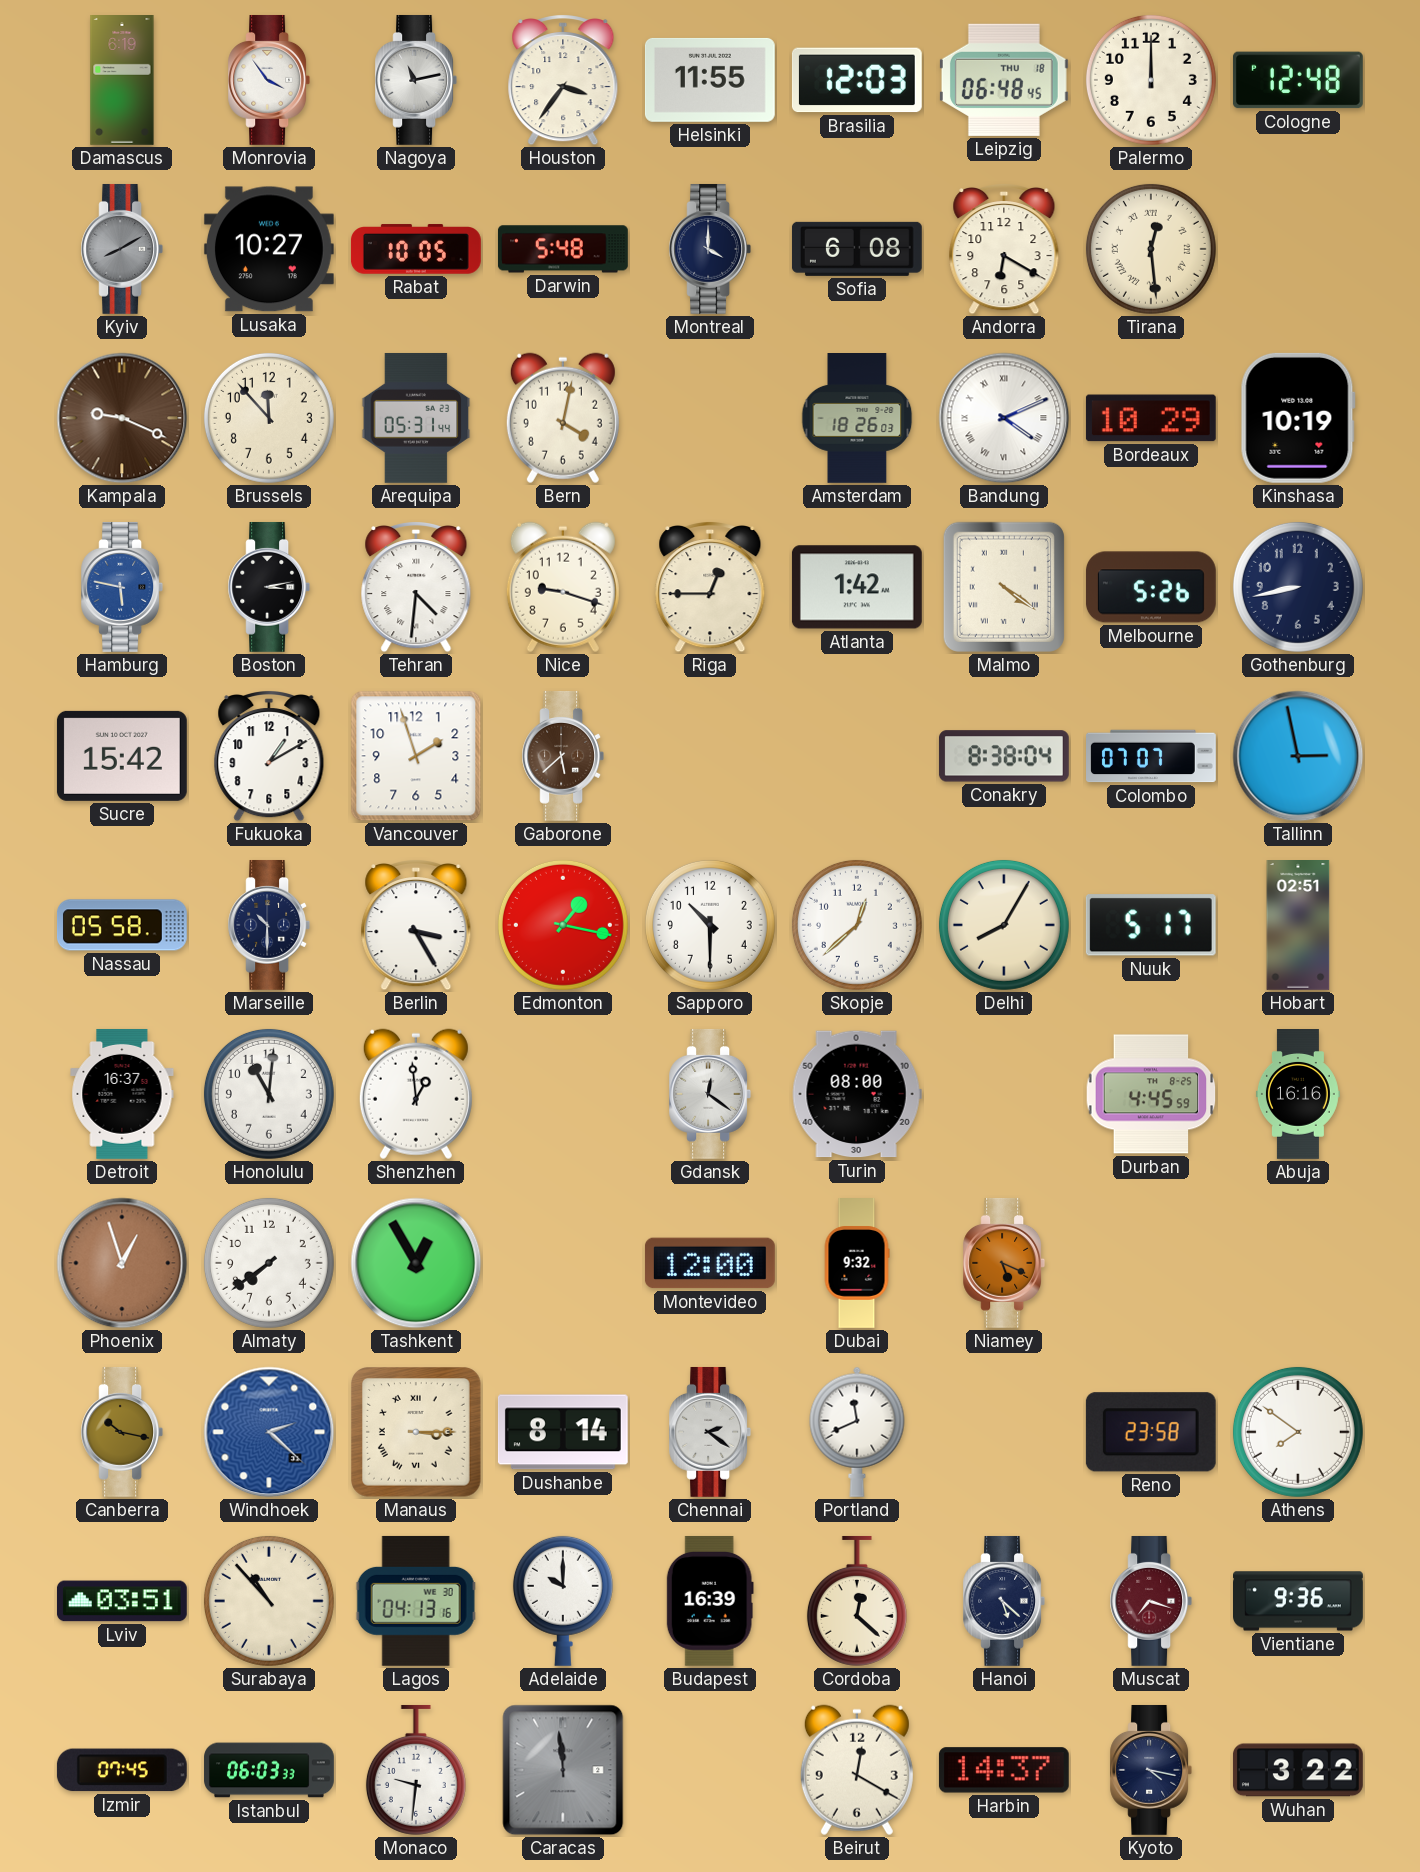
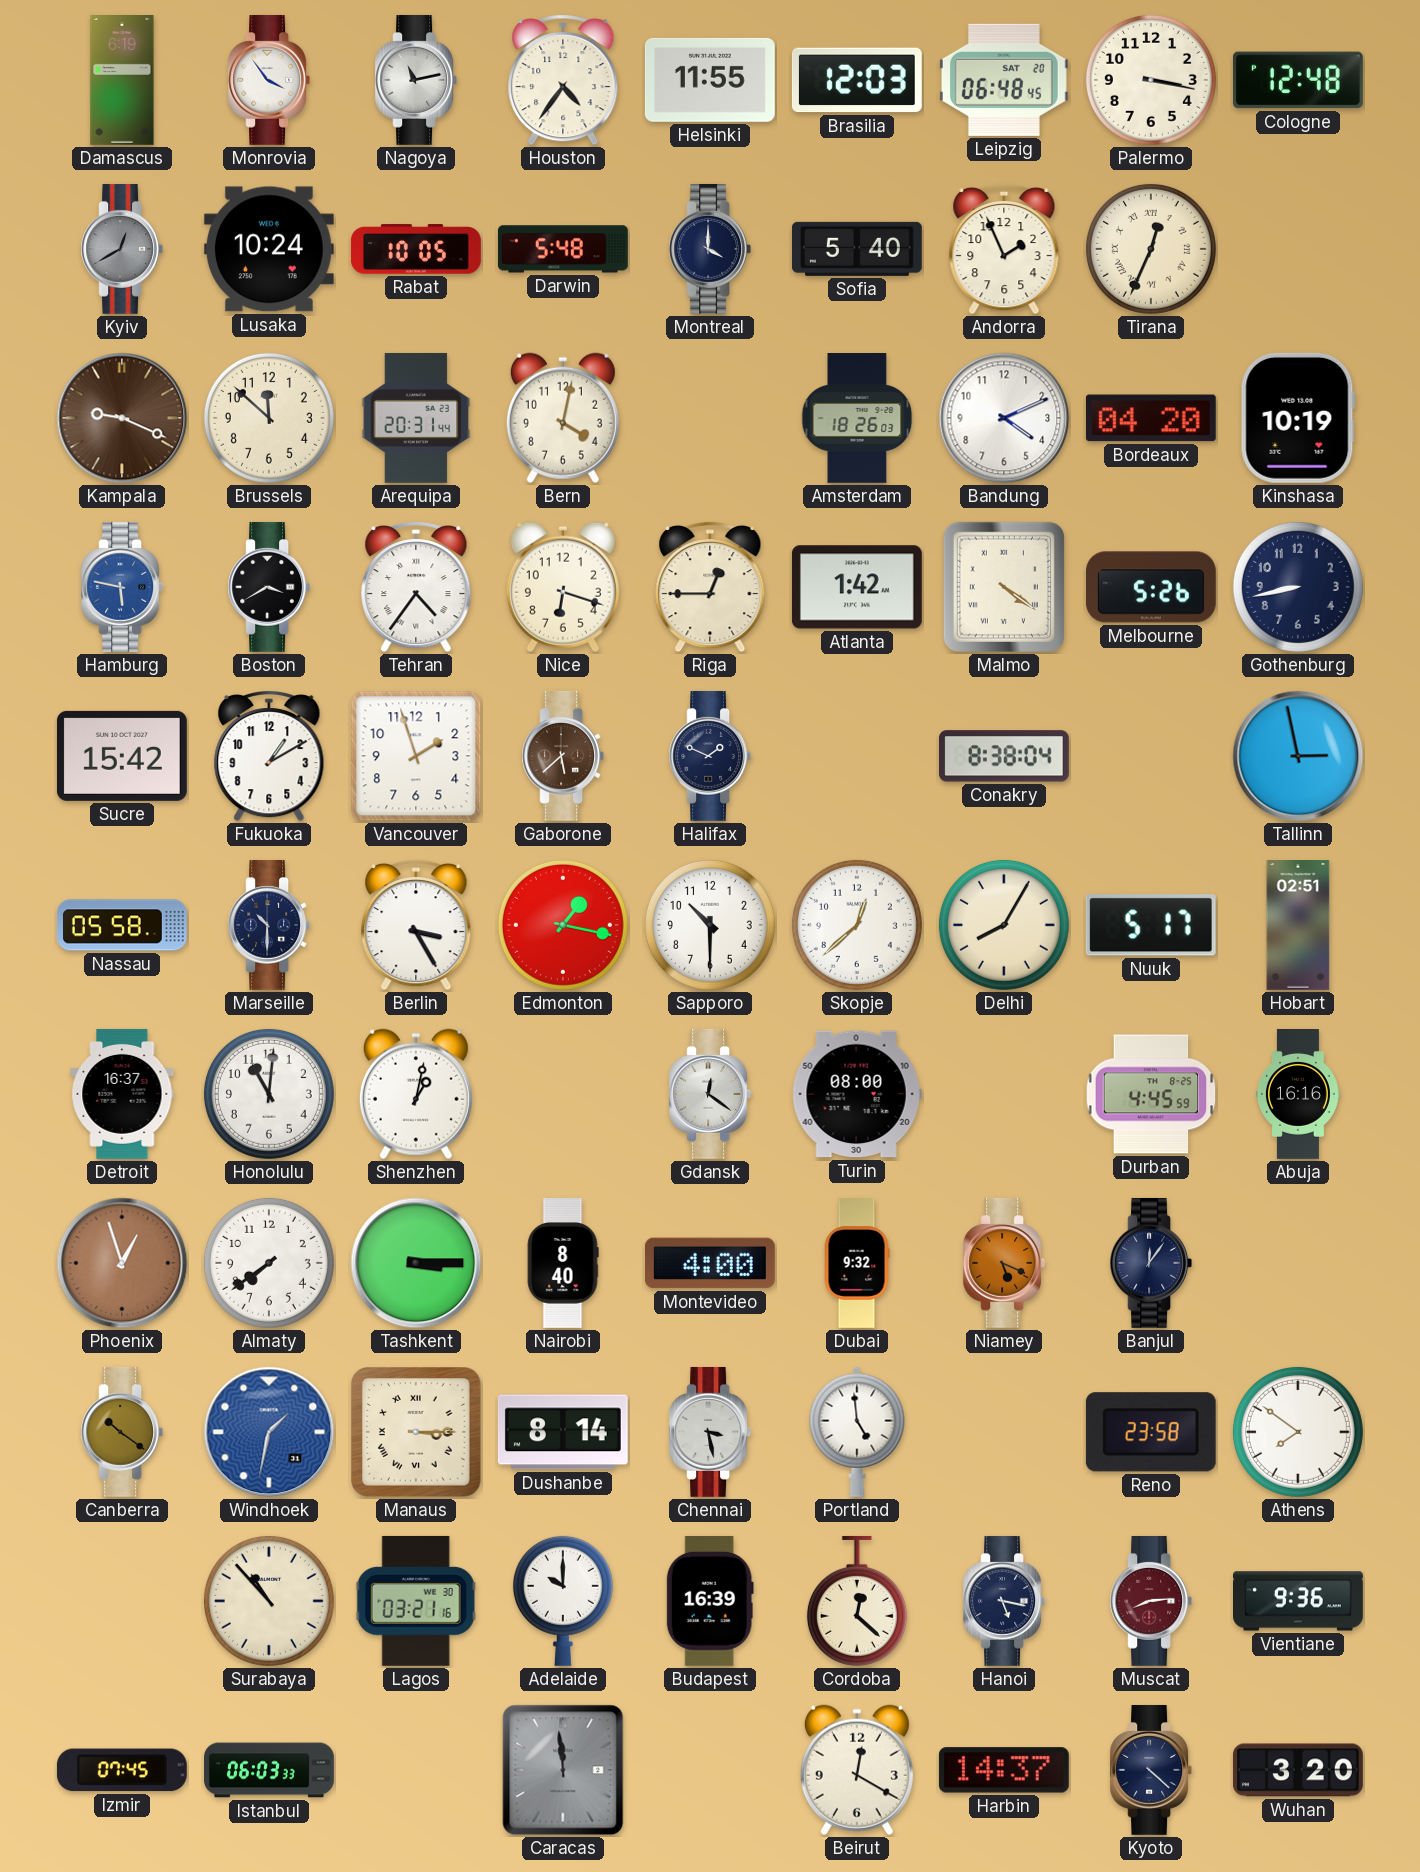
Houston: 3:36 -> 4:36 (563, 81)
Leipzig date: THU 18 -> SAT 20 (1004, 80)
Palermo: 12:00 -> 3:17 (1151, 80)
Kyiv: 8:10 -> 12:40 (122, 249)
Lusaka: 10:27 -> 10:24 (269, 249)
Sofia: 6:08 -> 5:40 (857, 249)
Andorra: 6:20 -> 1:56 (1004, 250)
Tirana: 12:29 -> 12:34 (1151, 249)
Brussels: 11:53 -> 11:52 (269, 418)
Arequipa: 05:31 -> 20:31 (416, 418)
Bandung numerals: Roman -> Arabic (1004, 418)
Bordeaux: 10:29 -> 04:20 (1151, 418)
Boston: 3:13 -> 3:40 (269, 587)
Tehran: 4:31 -> 4:36 (416, 588)
Nice: 9:18 -> 6:18 (563, 587)
Halifax: none -> 1:49 (710, 756)
Colombo: 07:07 -> none (1152, 756)
Shenzhen: 12:59 -> 1:02 (416, 1094)
Tashkent: 12:55 -> 3:15 (416, 1263)
Nairobi: none -> 8:40 (563, 1264)
Montevideo: 12:00 -> 4:00 (710, 1263)
Banjul: none -> 12:06 (1151, 1263)
Canberra: 10:17 -> 10:21 (122, 1432)
Windhoek: 2:22 -> 1:32 (269, 1432)
Chennai: 2:21 -> 3:28 (710, 1432)
Portland: 11:41 -> 4:59 (857, 1432)
Lviv: 03:51 -> none (122, 1601)
Lagos: 04:13 -> 03:21 (416, 1601)
Hanoi: 5:22 -> 5:17 (1004, 1601)
Muscat: 7:18 -> 8:14 (1151, 1601)
Monaco: 9:31 -> none (416, 1770)
Kyoto: 4:17 -> 4:22 (1151, 1770)
Wuhan: 3:22 -> 3:20 (1298, 1770)
